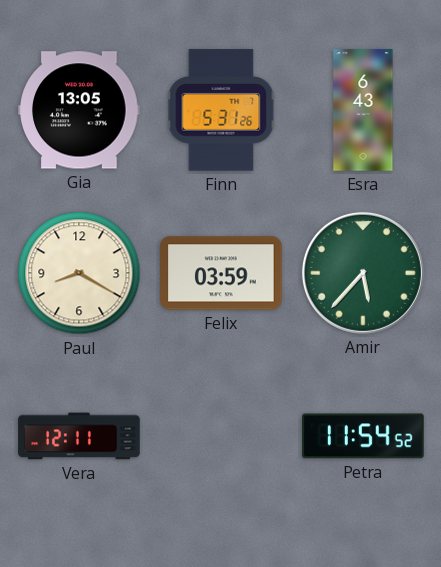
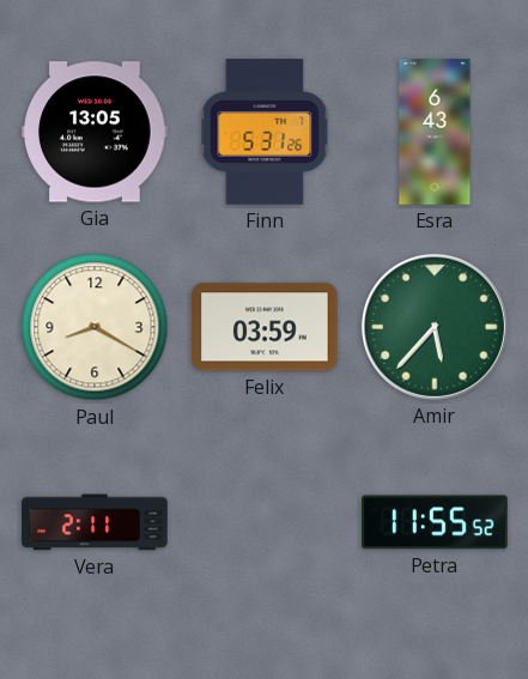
Vera: 12:11 -> 2:11 (95, 522)
Petra: 11:54 -> 11:55 (435, 522)
